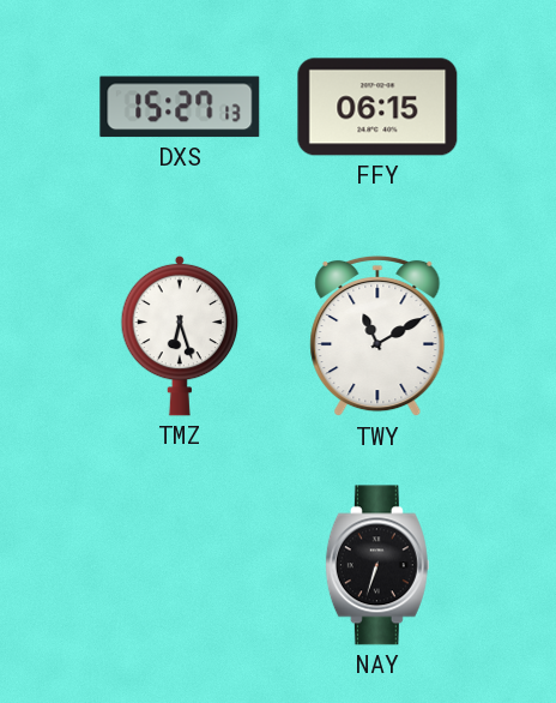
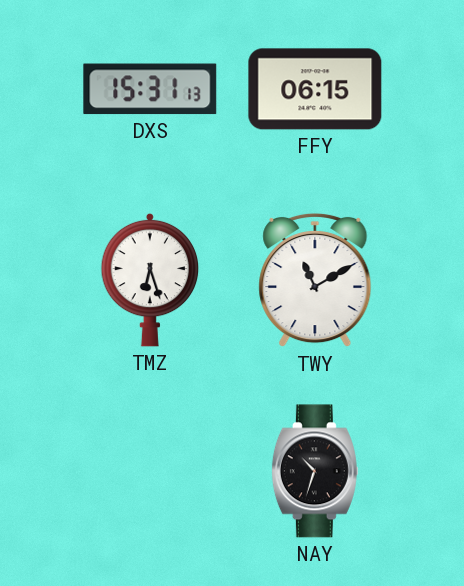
DXS: 15:27 -> 15:31 (150, 89)
NAY: 6:33 -> 10:33 (315, 471)
